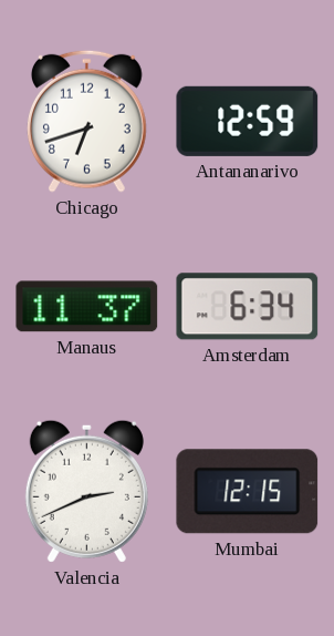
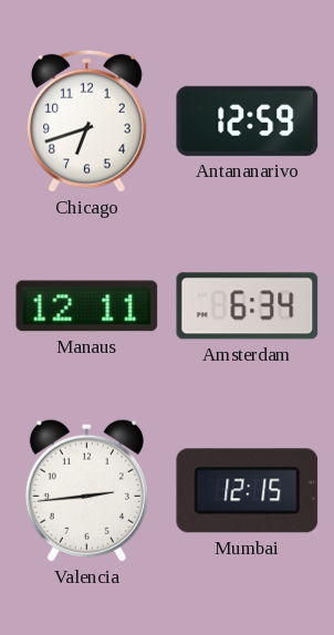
Manaus: 11:37 -> 12:11 (87, 306)
Valencia: 2:41 -> 2:44 (86, 490)
